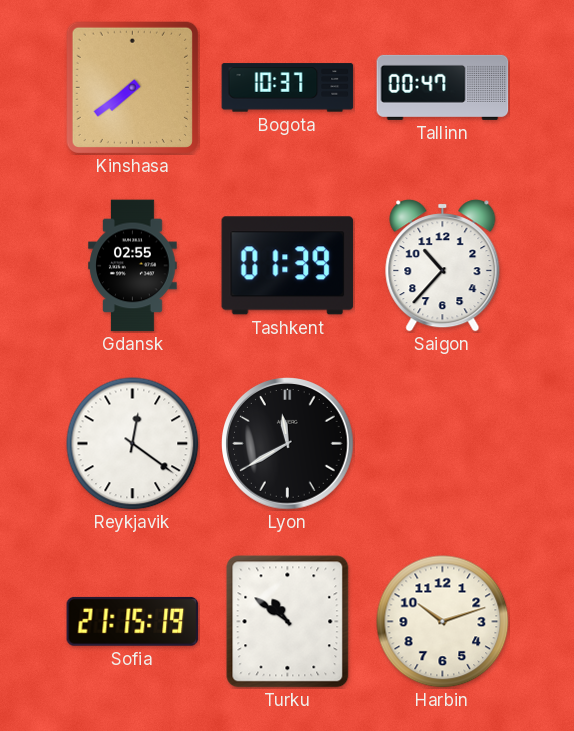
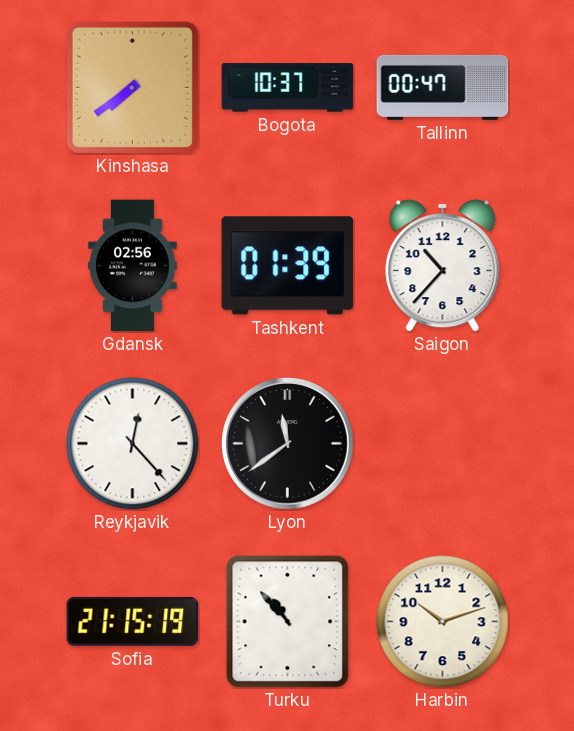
Gdansk: 02:55 -> 02:56 (133, 266)
Reykjavik: 12:21 -> 12:23 (133, 444)
Lyon: 11:40 -> 11:39 (288, 444)
Turku: 10:51 -> 10:53 (288, 622)
